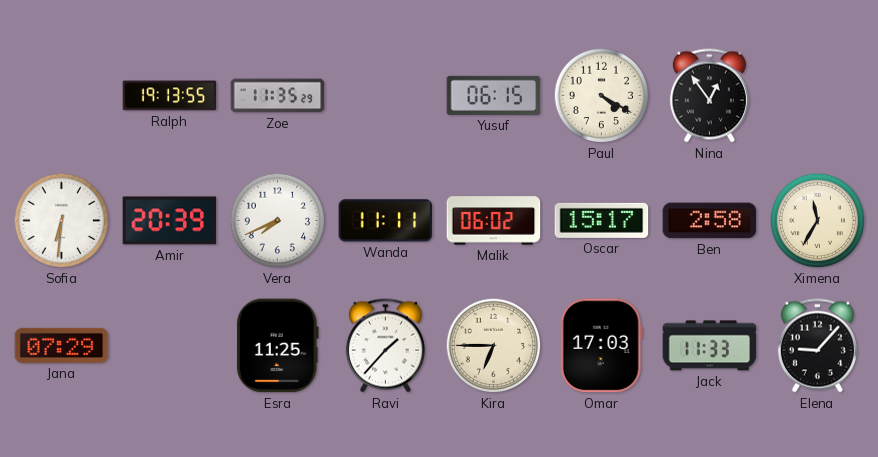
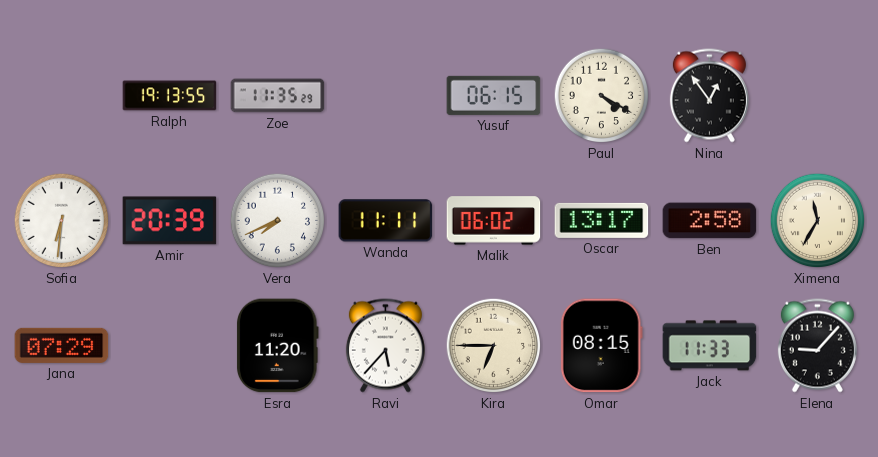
Oscar: 15:17 -> 13:17 (602, 220)
Esra: 11:25 -> 11:20 (277, 346)
Ravi: 1:37 -> 5:37 (385, 346)
Omar: 17:03 -> 08:15 (601, 346)
